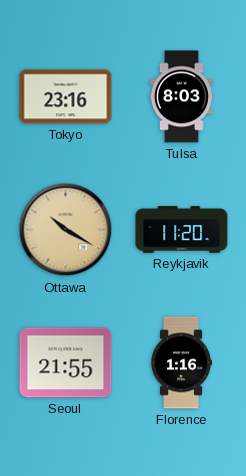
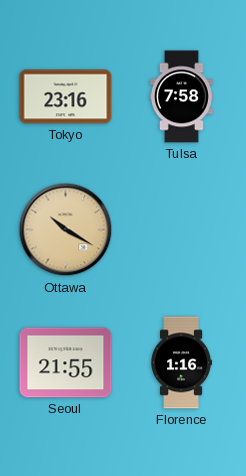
Tulsa: 8:03 -> 7:58 (181, 97)
Reykjavik: 11:20 -> none (182, 230)
